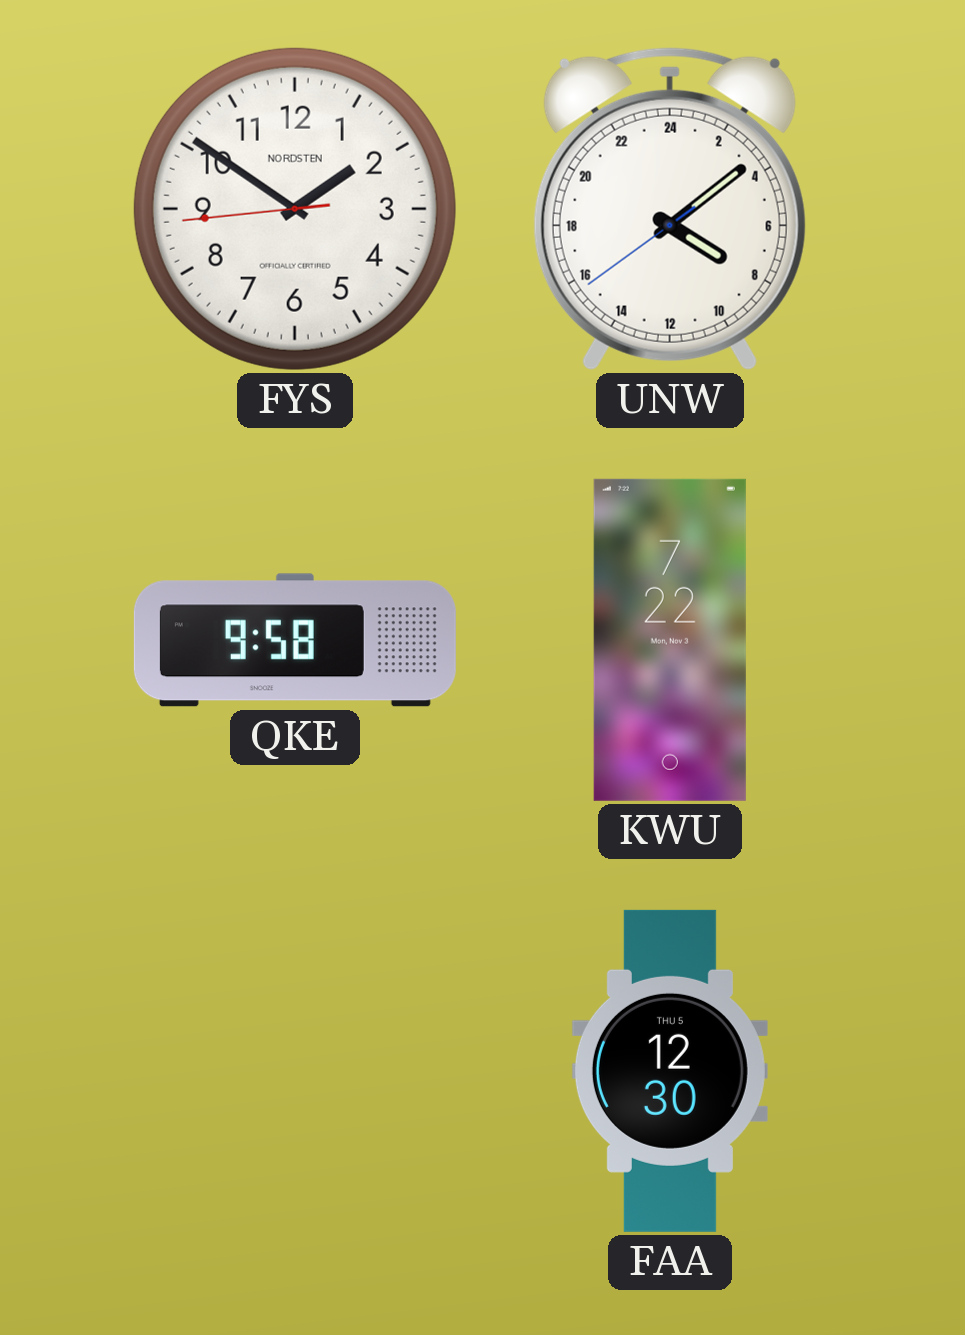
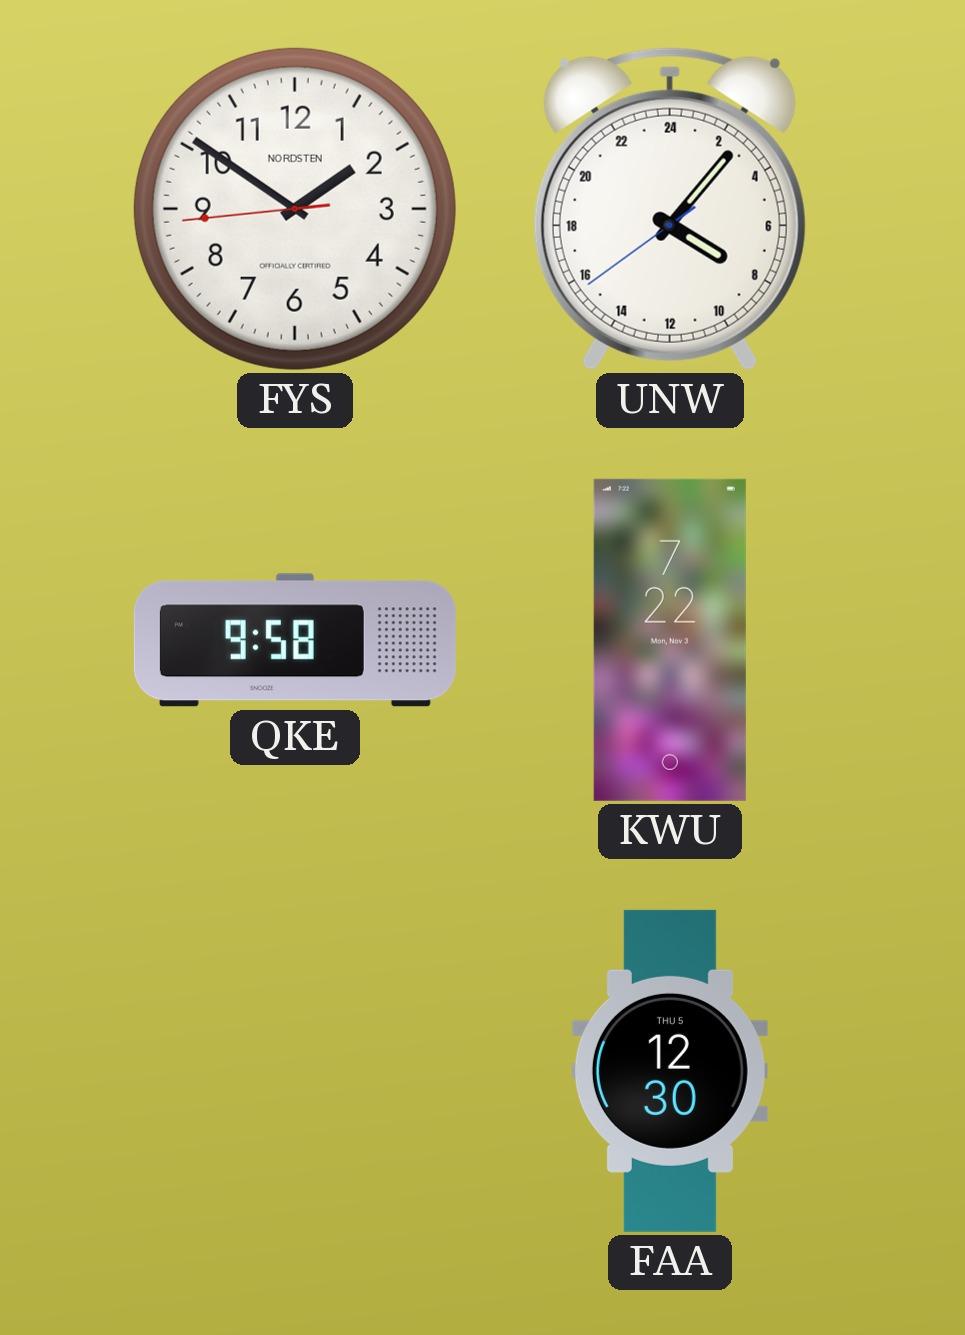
UNW: 8:08 -> 8:06 (670, 209)
